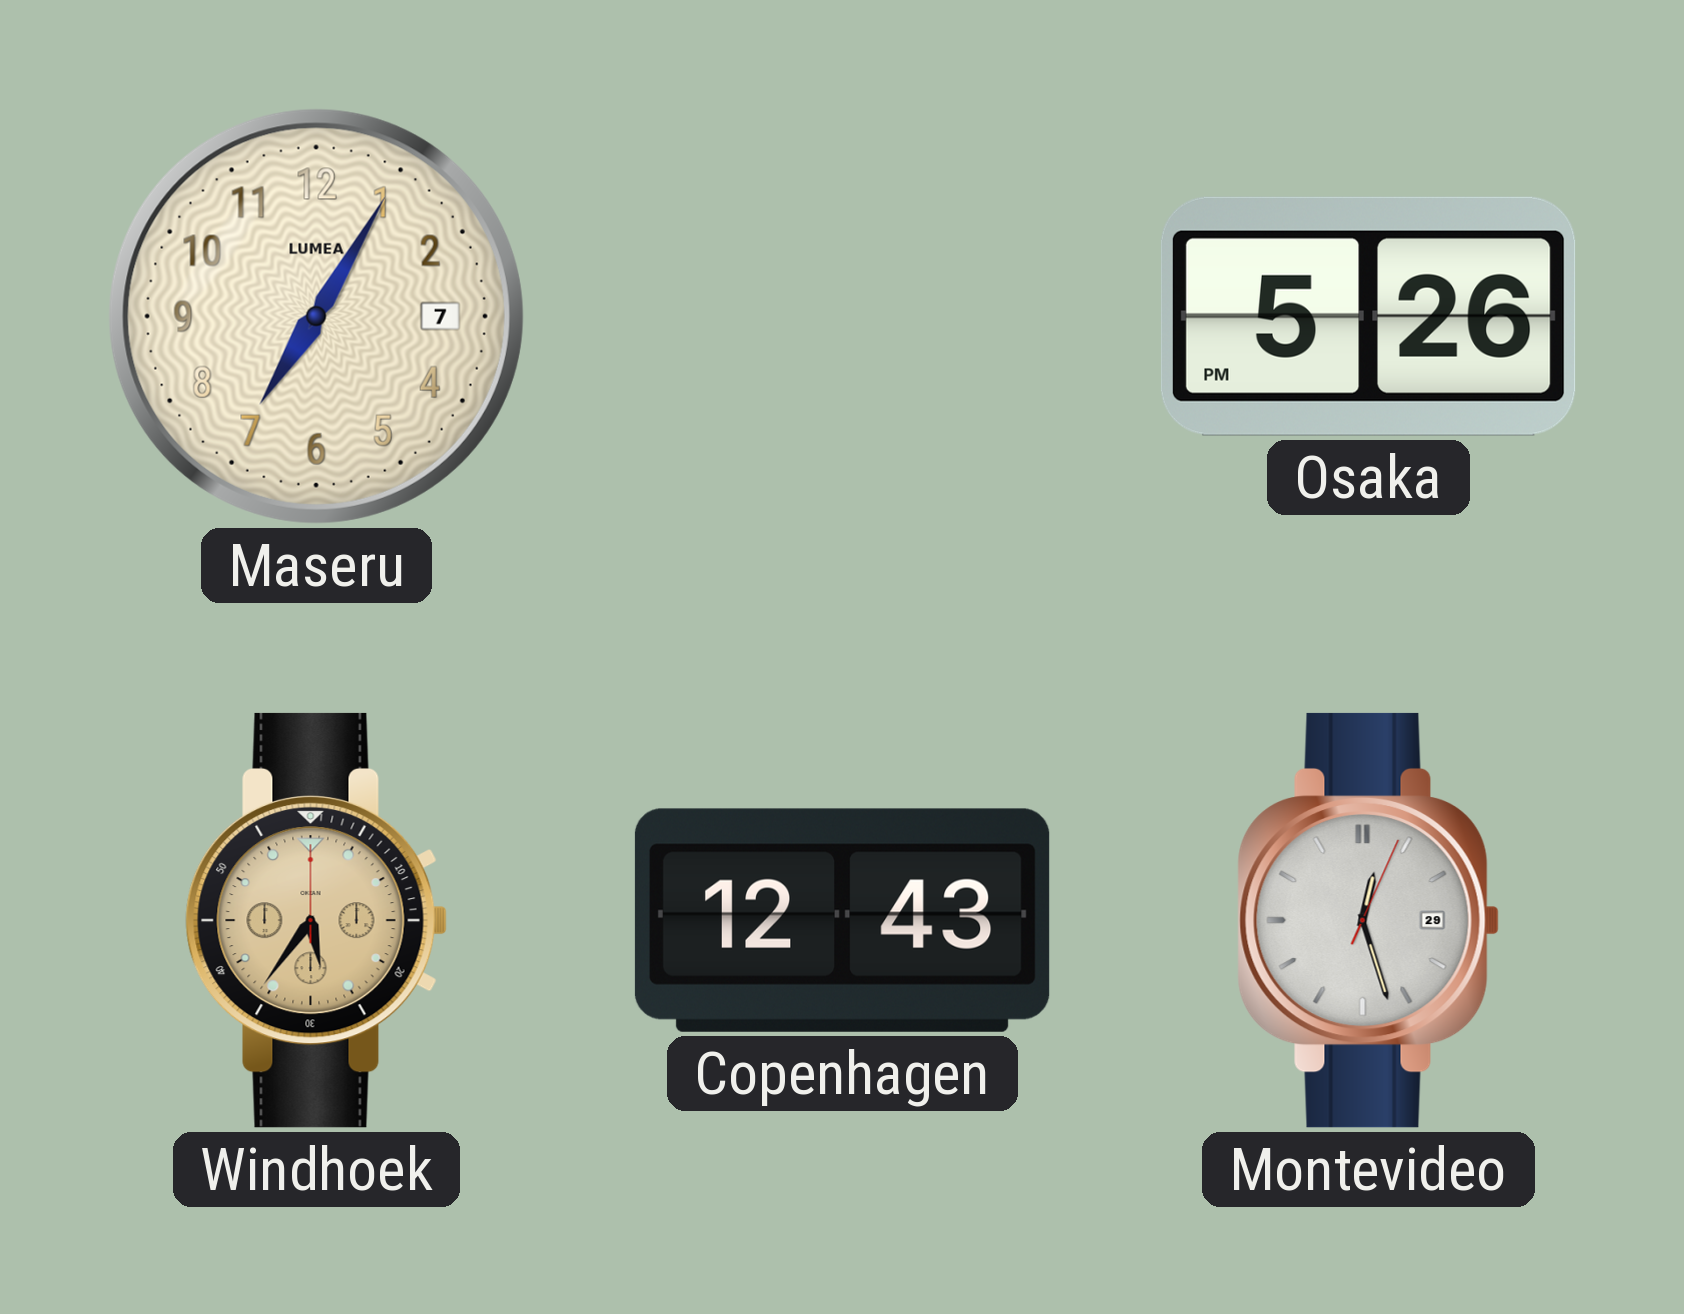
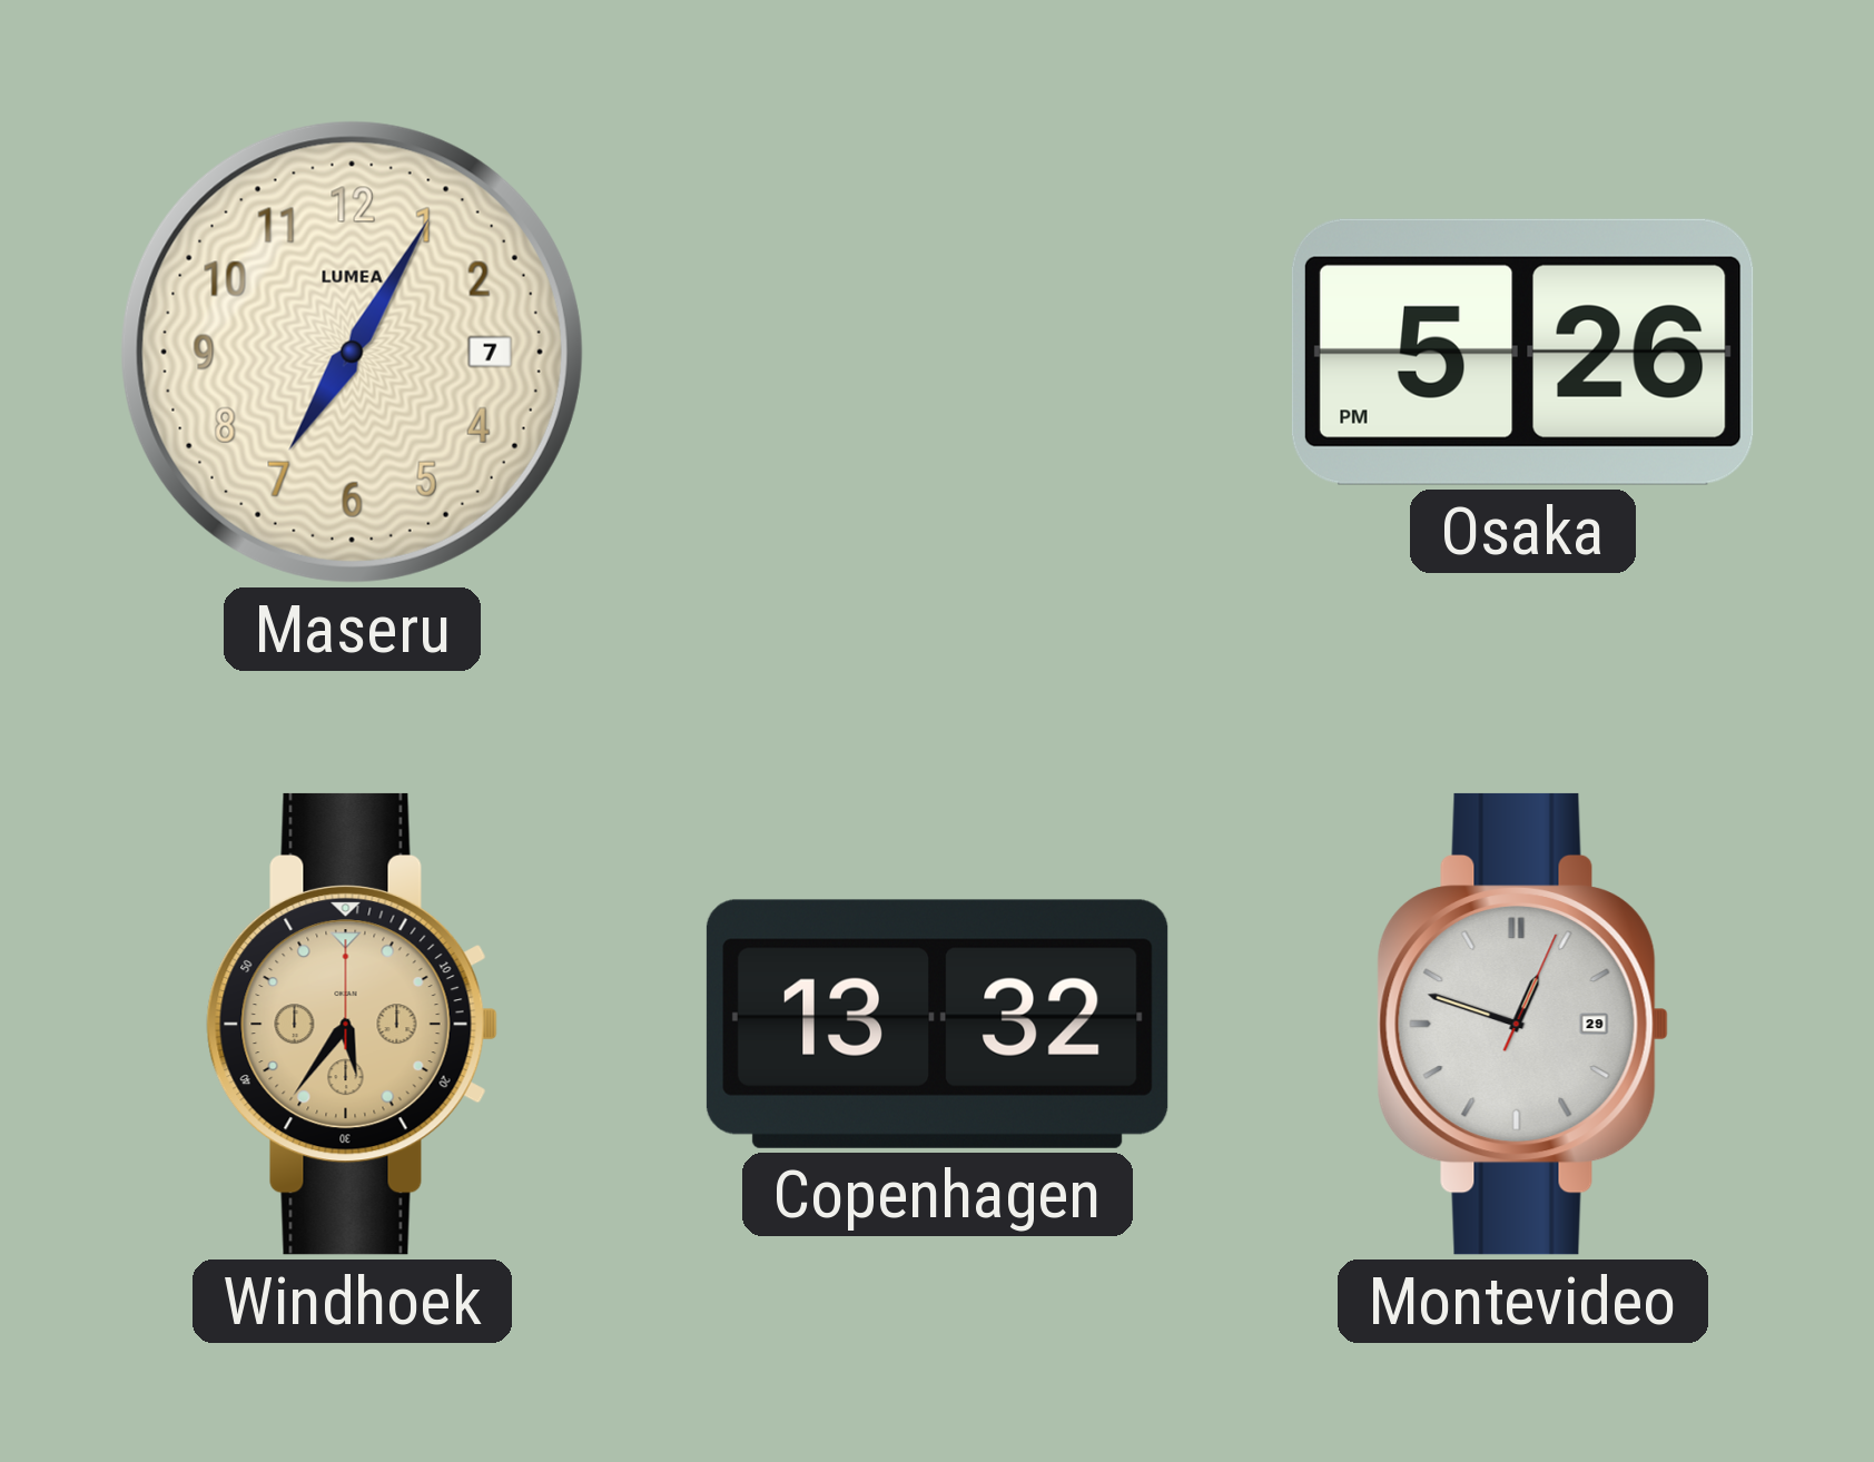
Copenhagen: 12:43 -> 13:32 (937, 1024)
Montevideo: 12:27 -> 12:48 (1522, 1024)
